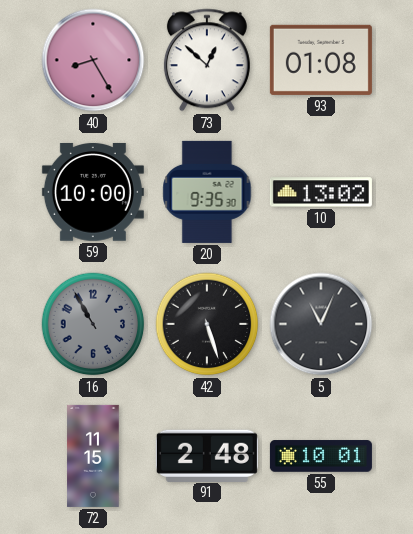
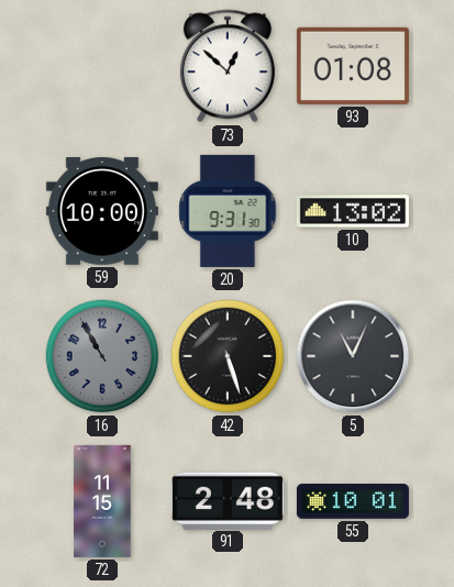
40: 8:25 -> none (93, 60)
20: 9:35 -> 9:31 (228, 211)
